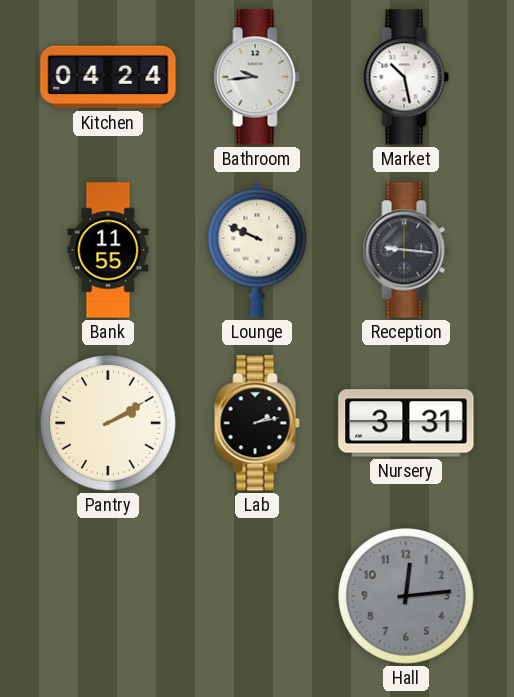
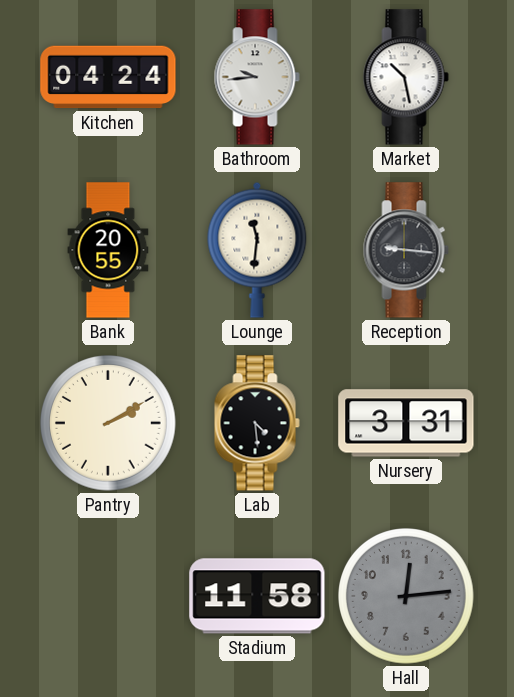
Bank: 11:55 -> 20:55 (108, 250)
Lounge: 9:49 -> 11:31 (257, 250)
Lab: 2:13 -> 4:29 (257, 423)
Stadium: none -> 11:58 (257, 596)
